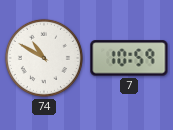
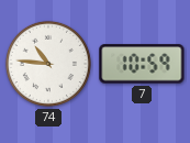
74: 10:50 -> 10:46 (48, 64)
